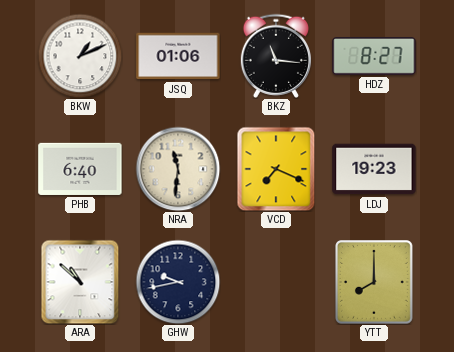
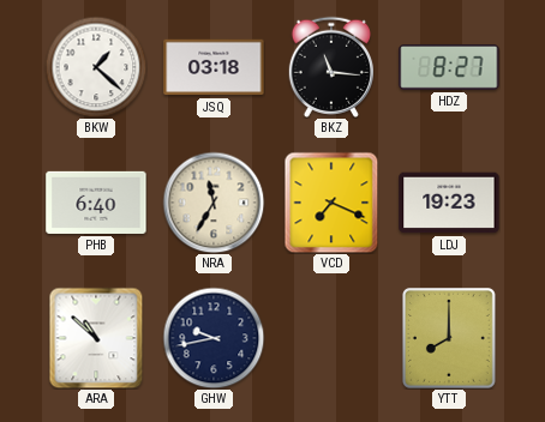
BKW: 1:11 -> 1:22 (96, 67)
JSQ: 01:06 -> 03:18 (214, 67)
NRA: 11:31 -> 11:35 (214, 203)
